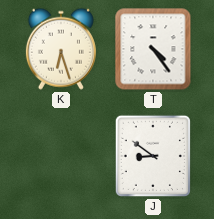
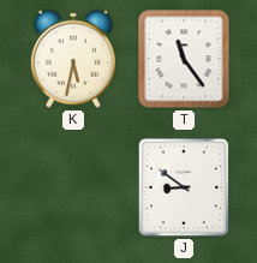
K: 6:27 -> 5:32 (73, 59)
T: 4:24 -> 11:24 (184, 59)
